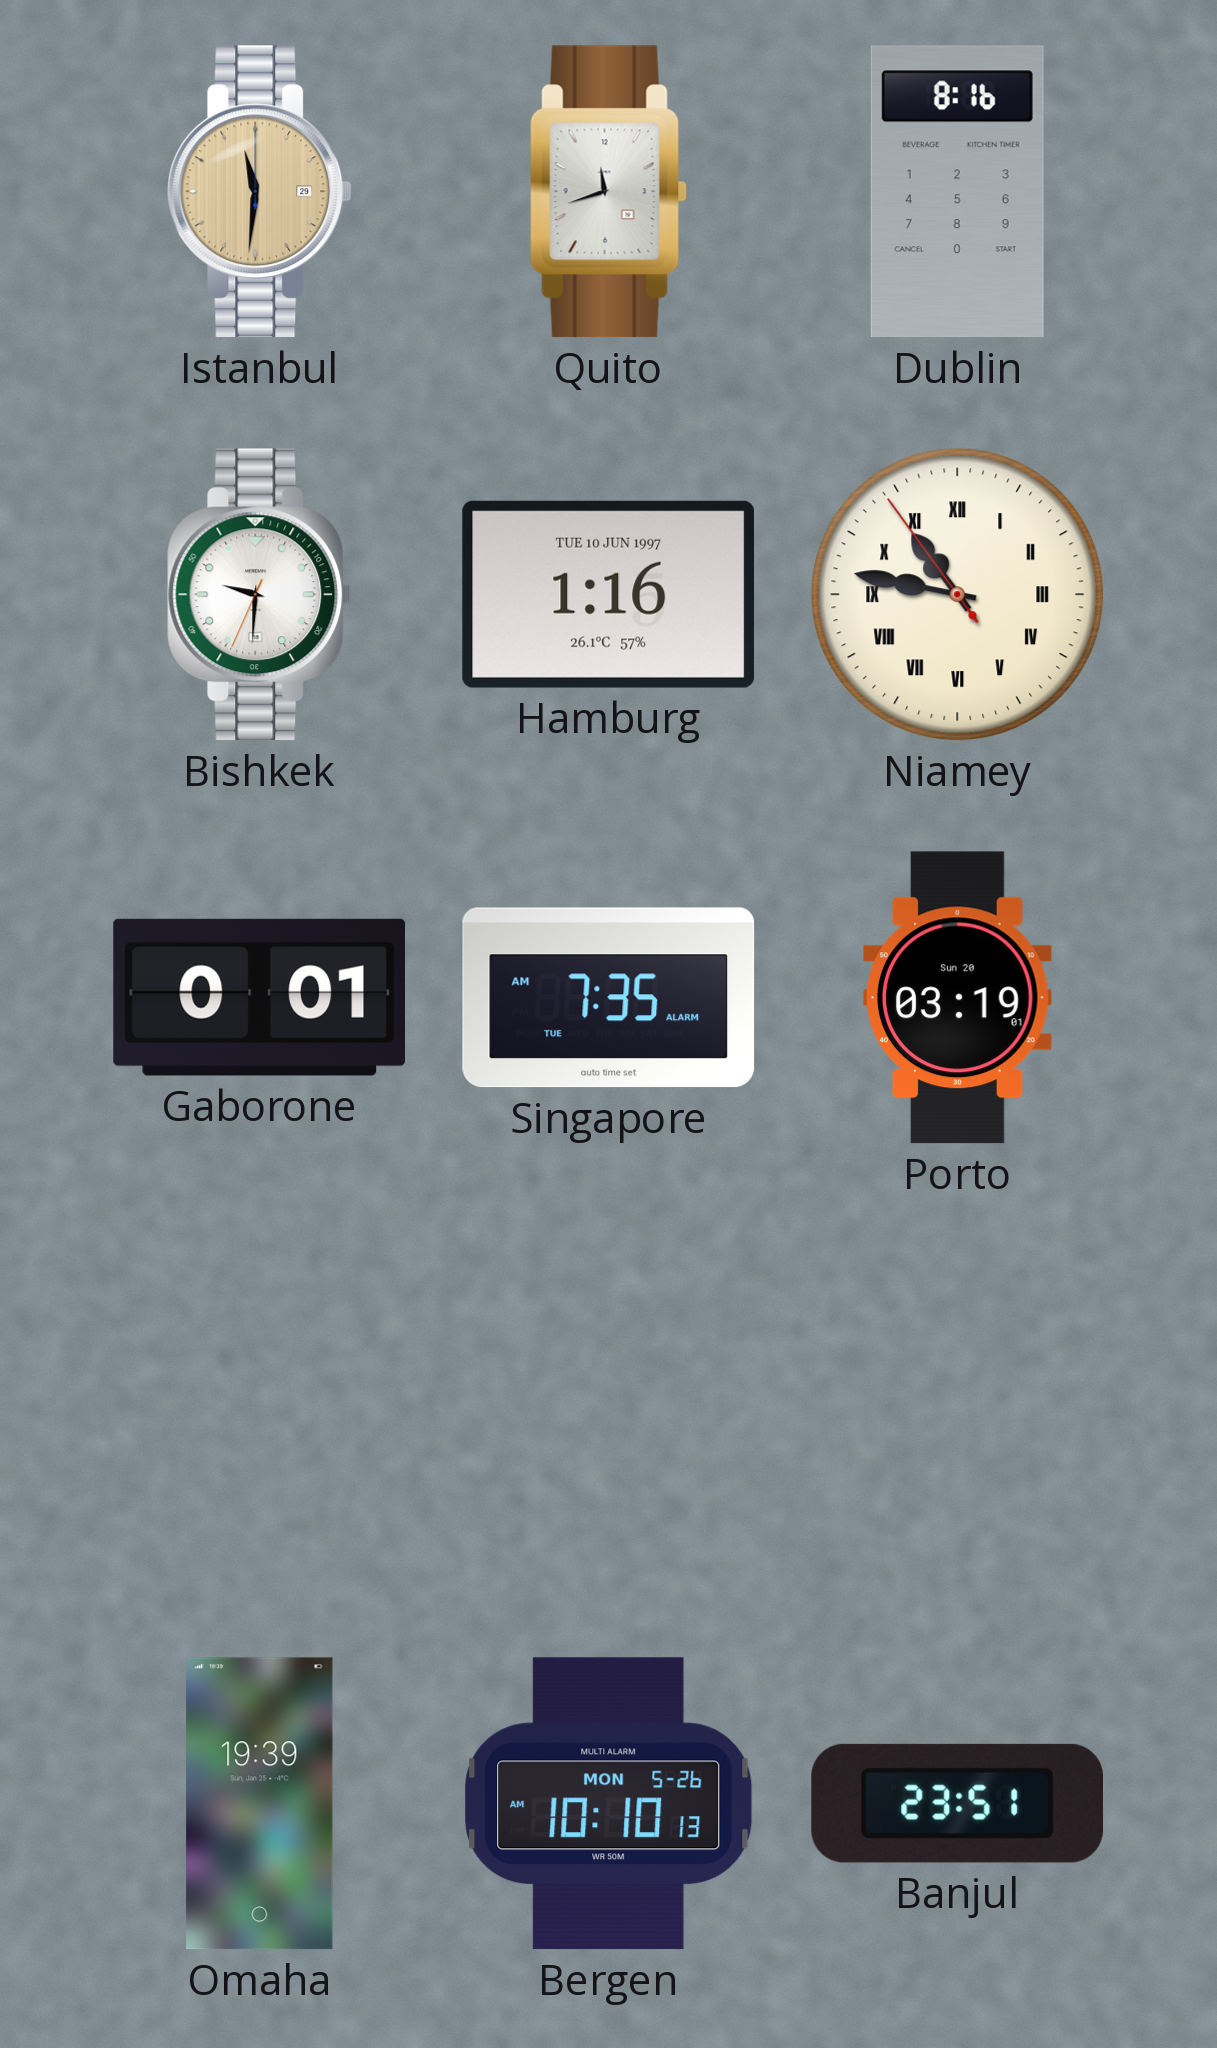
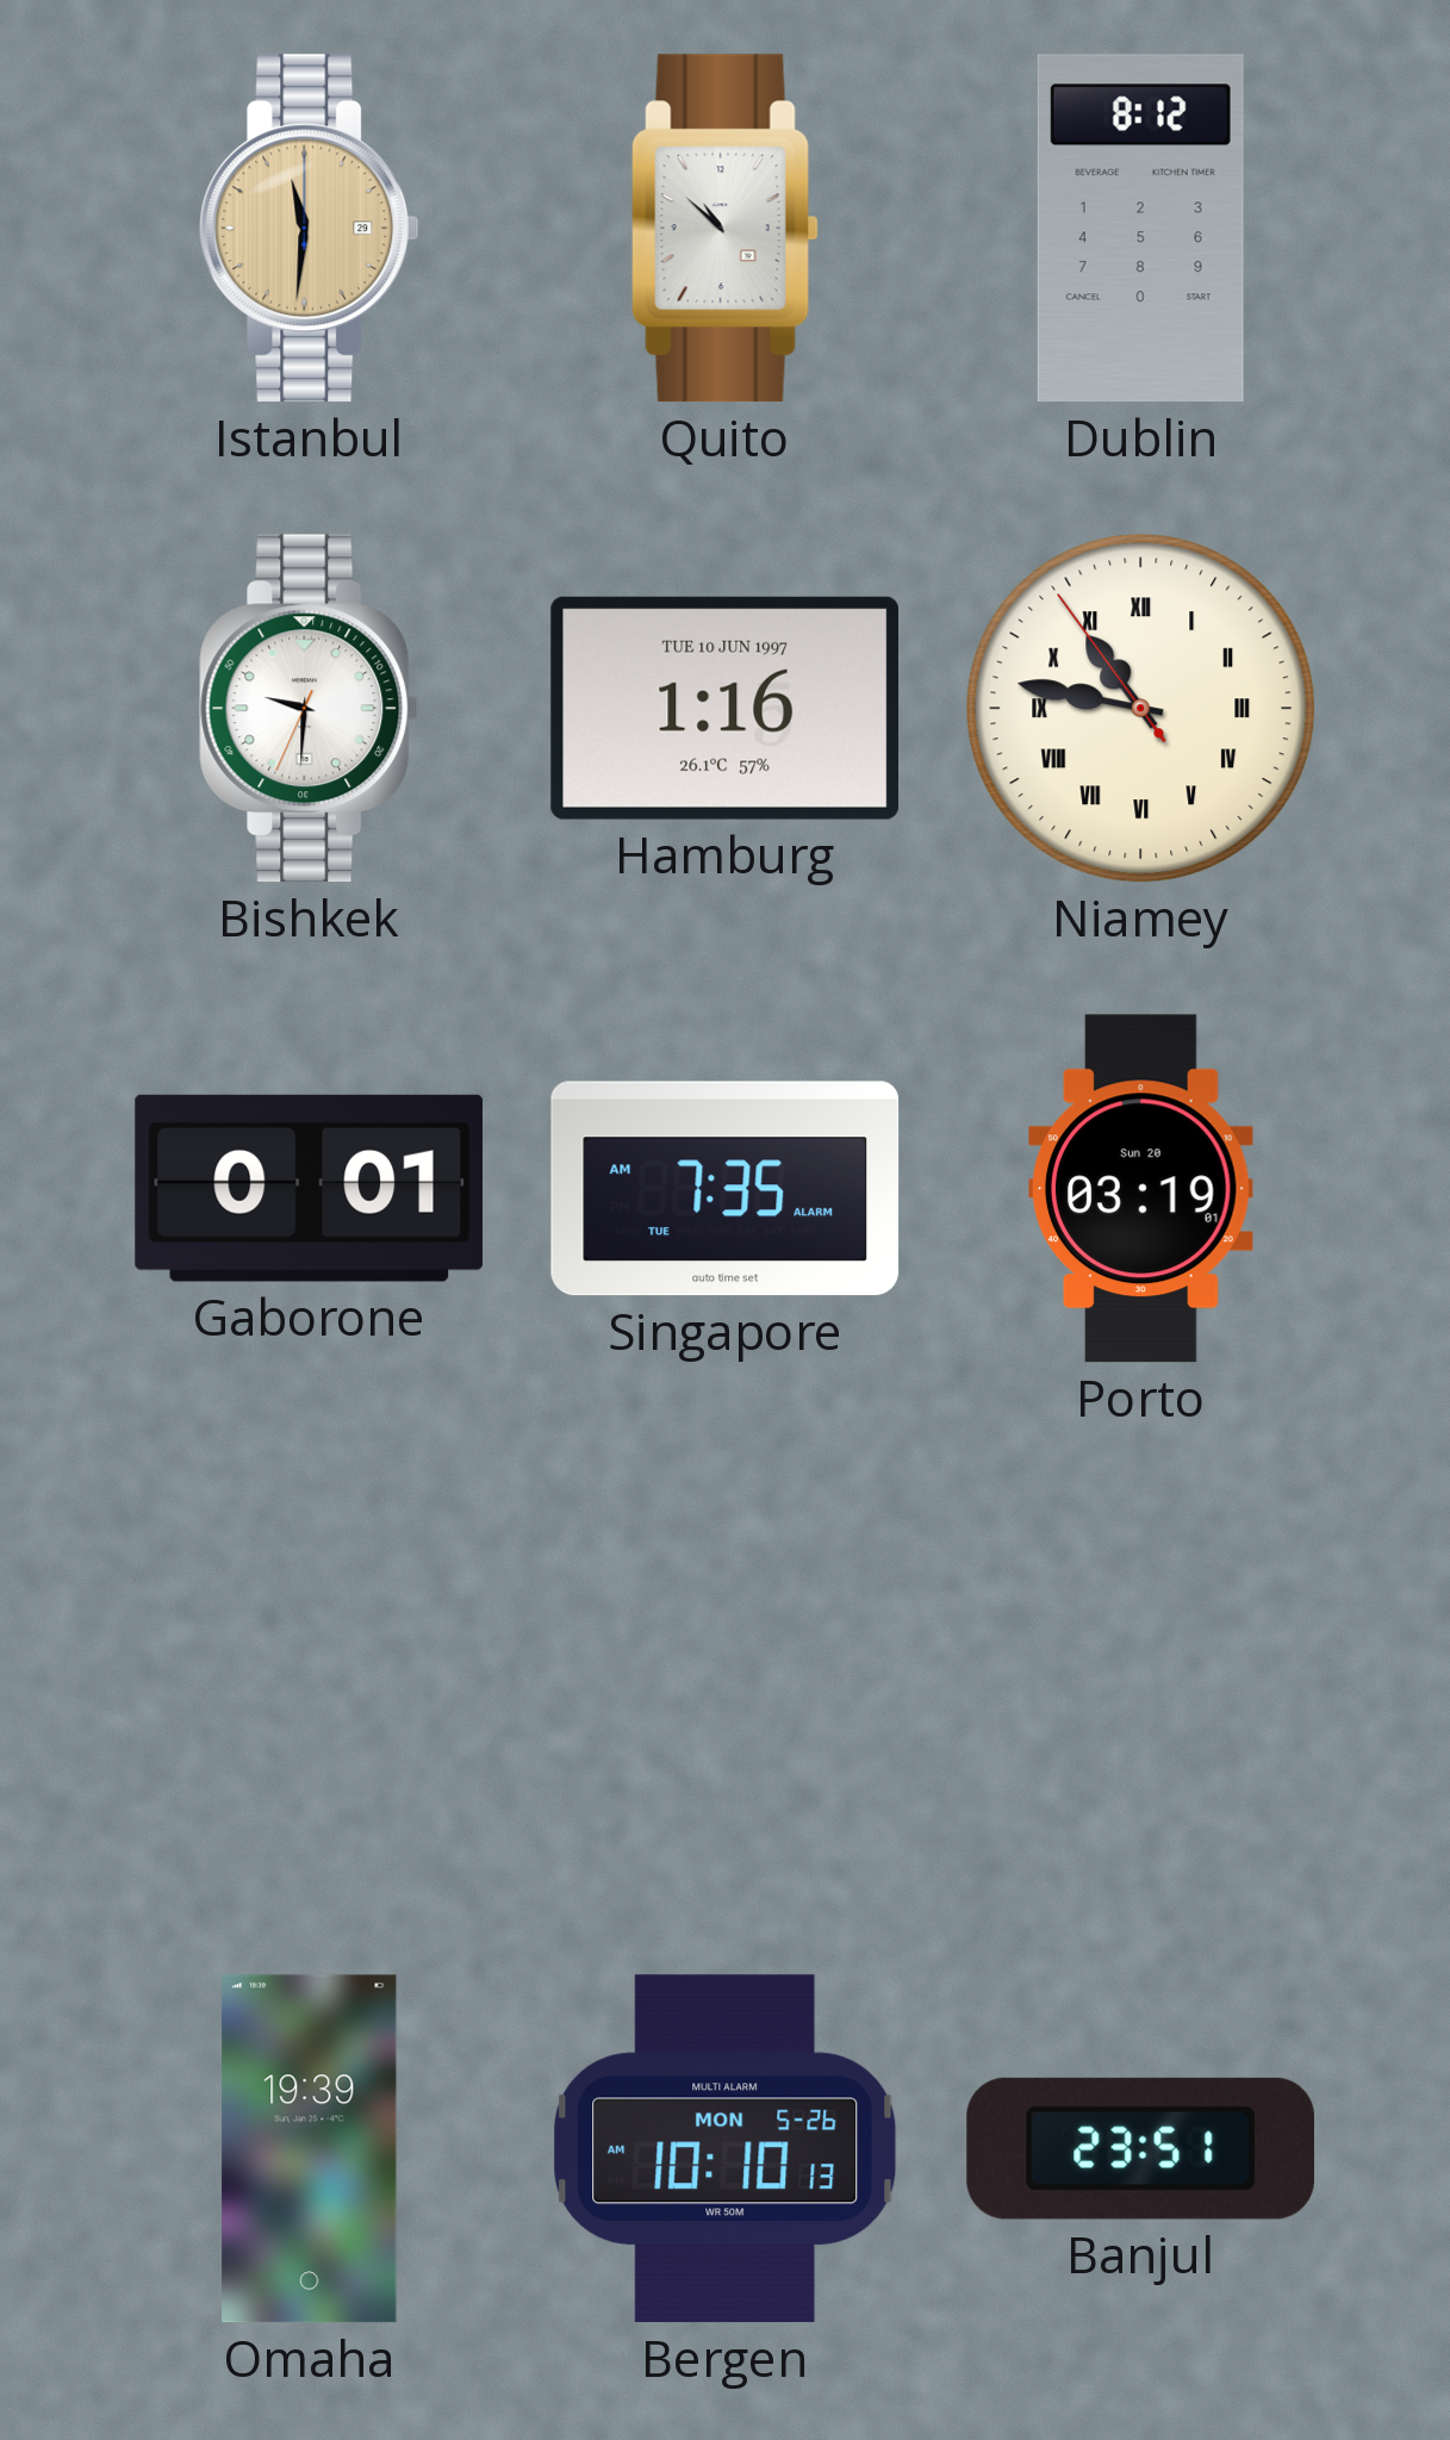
Quito: 11:42 -> 10:52 (724, 229)
Dublin: 8:16 -> 8:12 (1140, 229)
